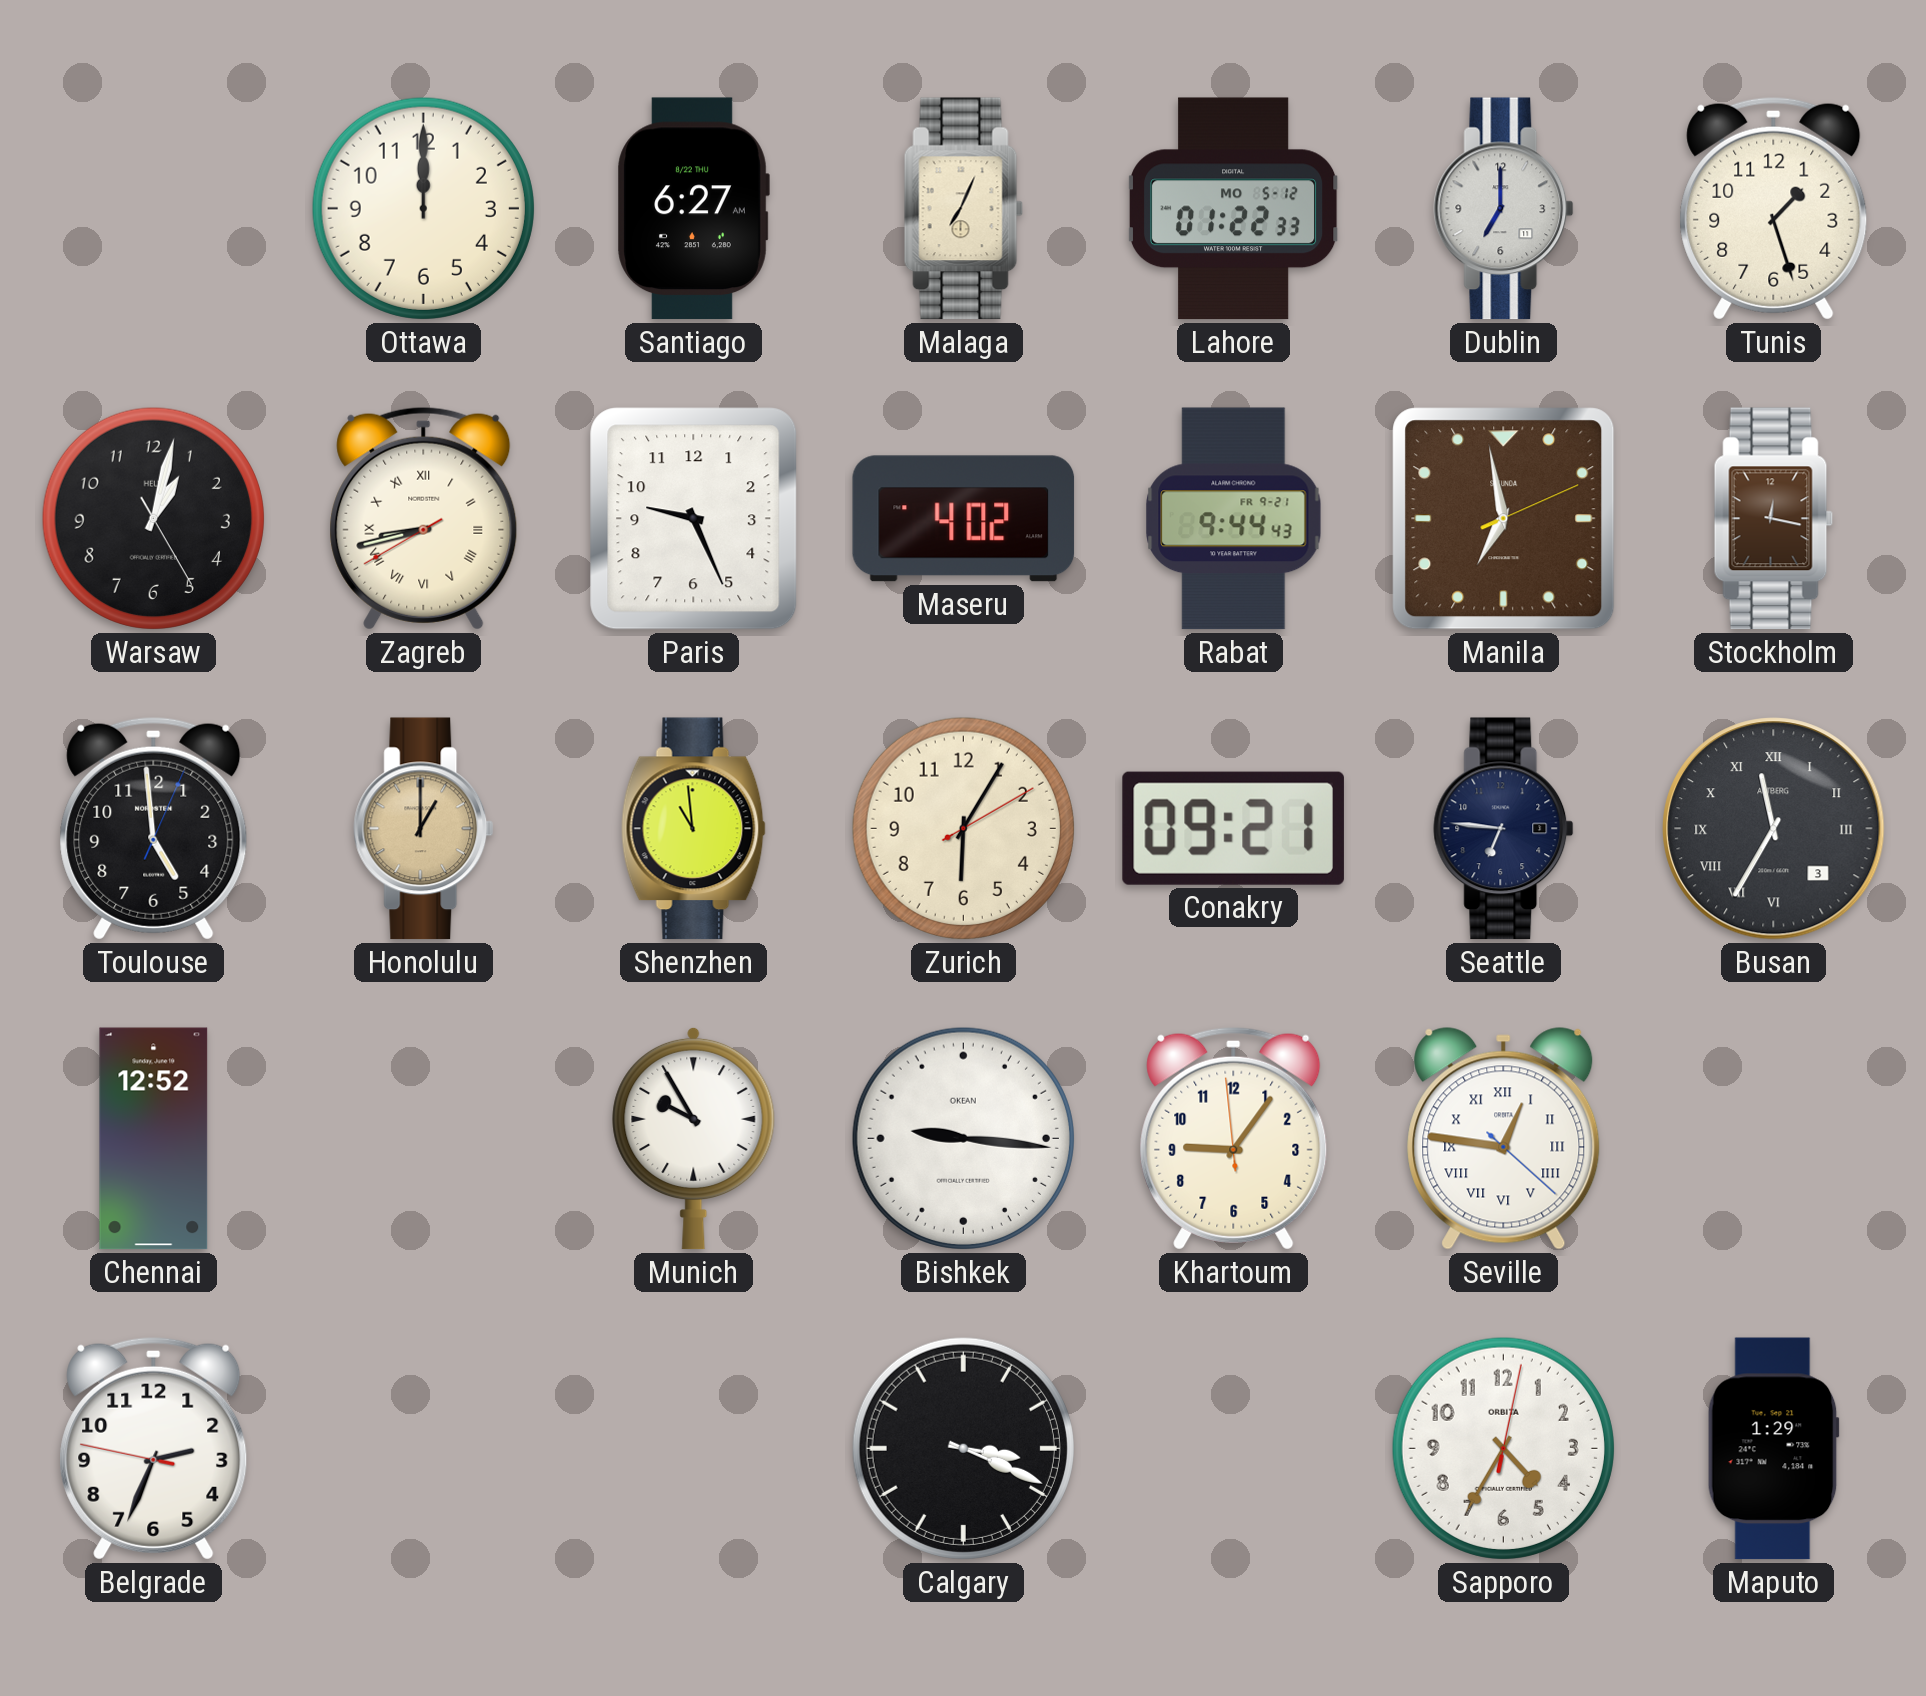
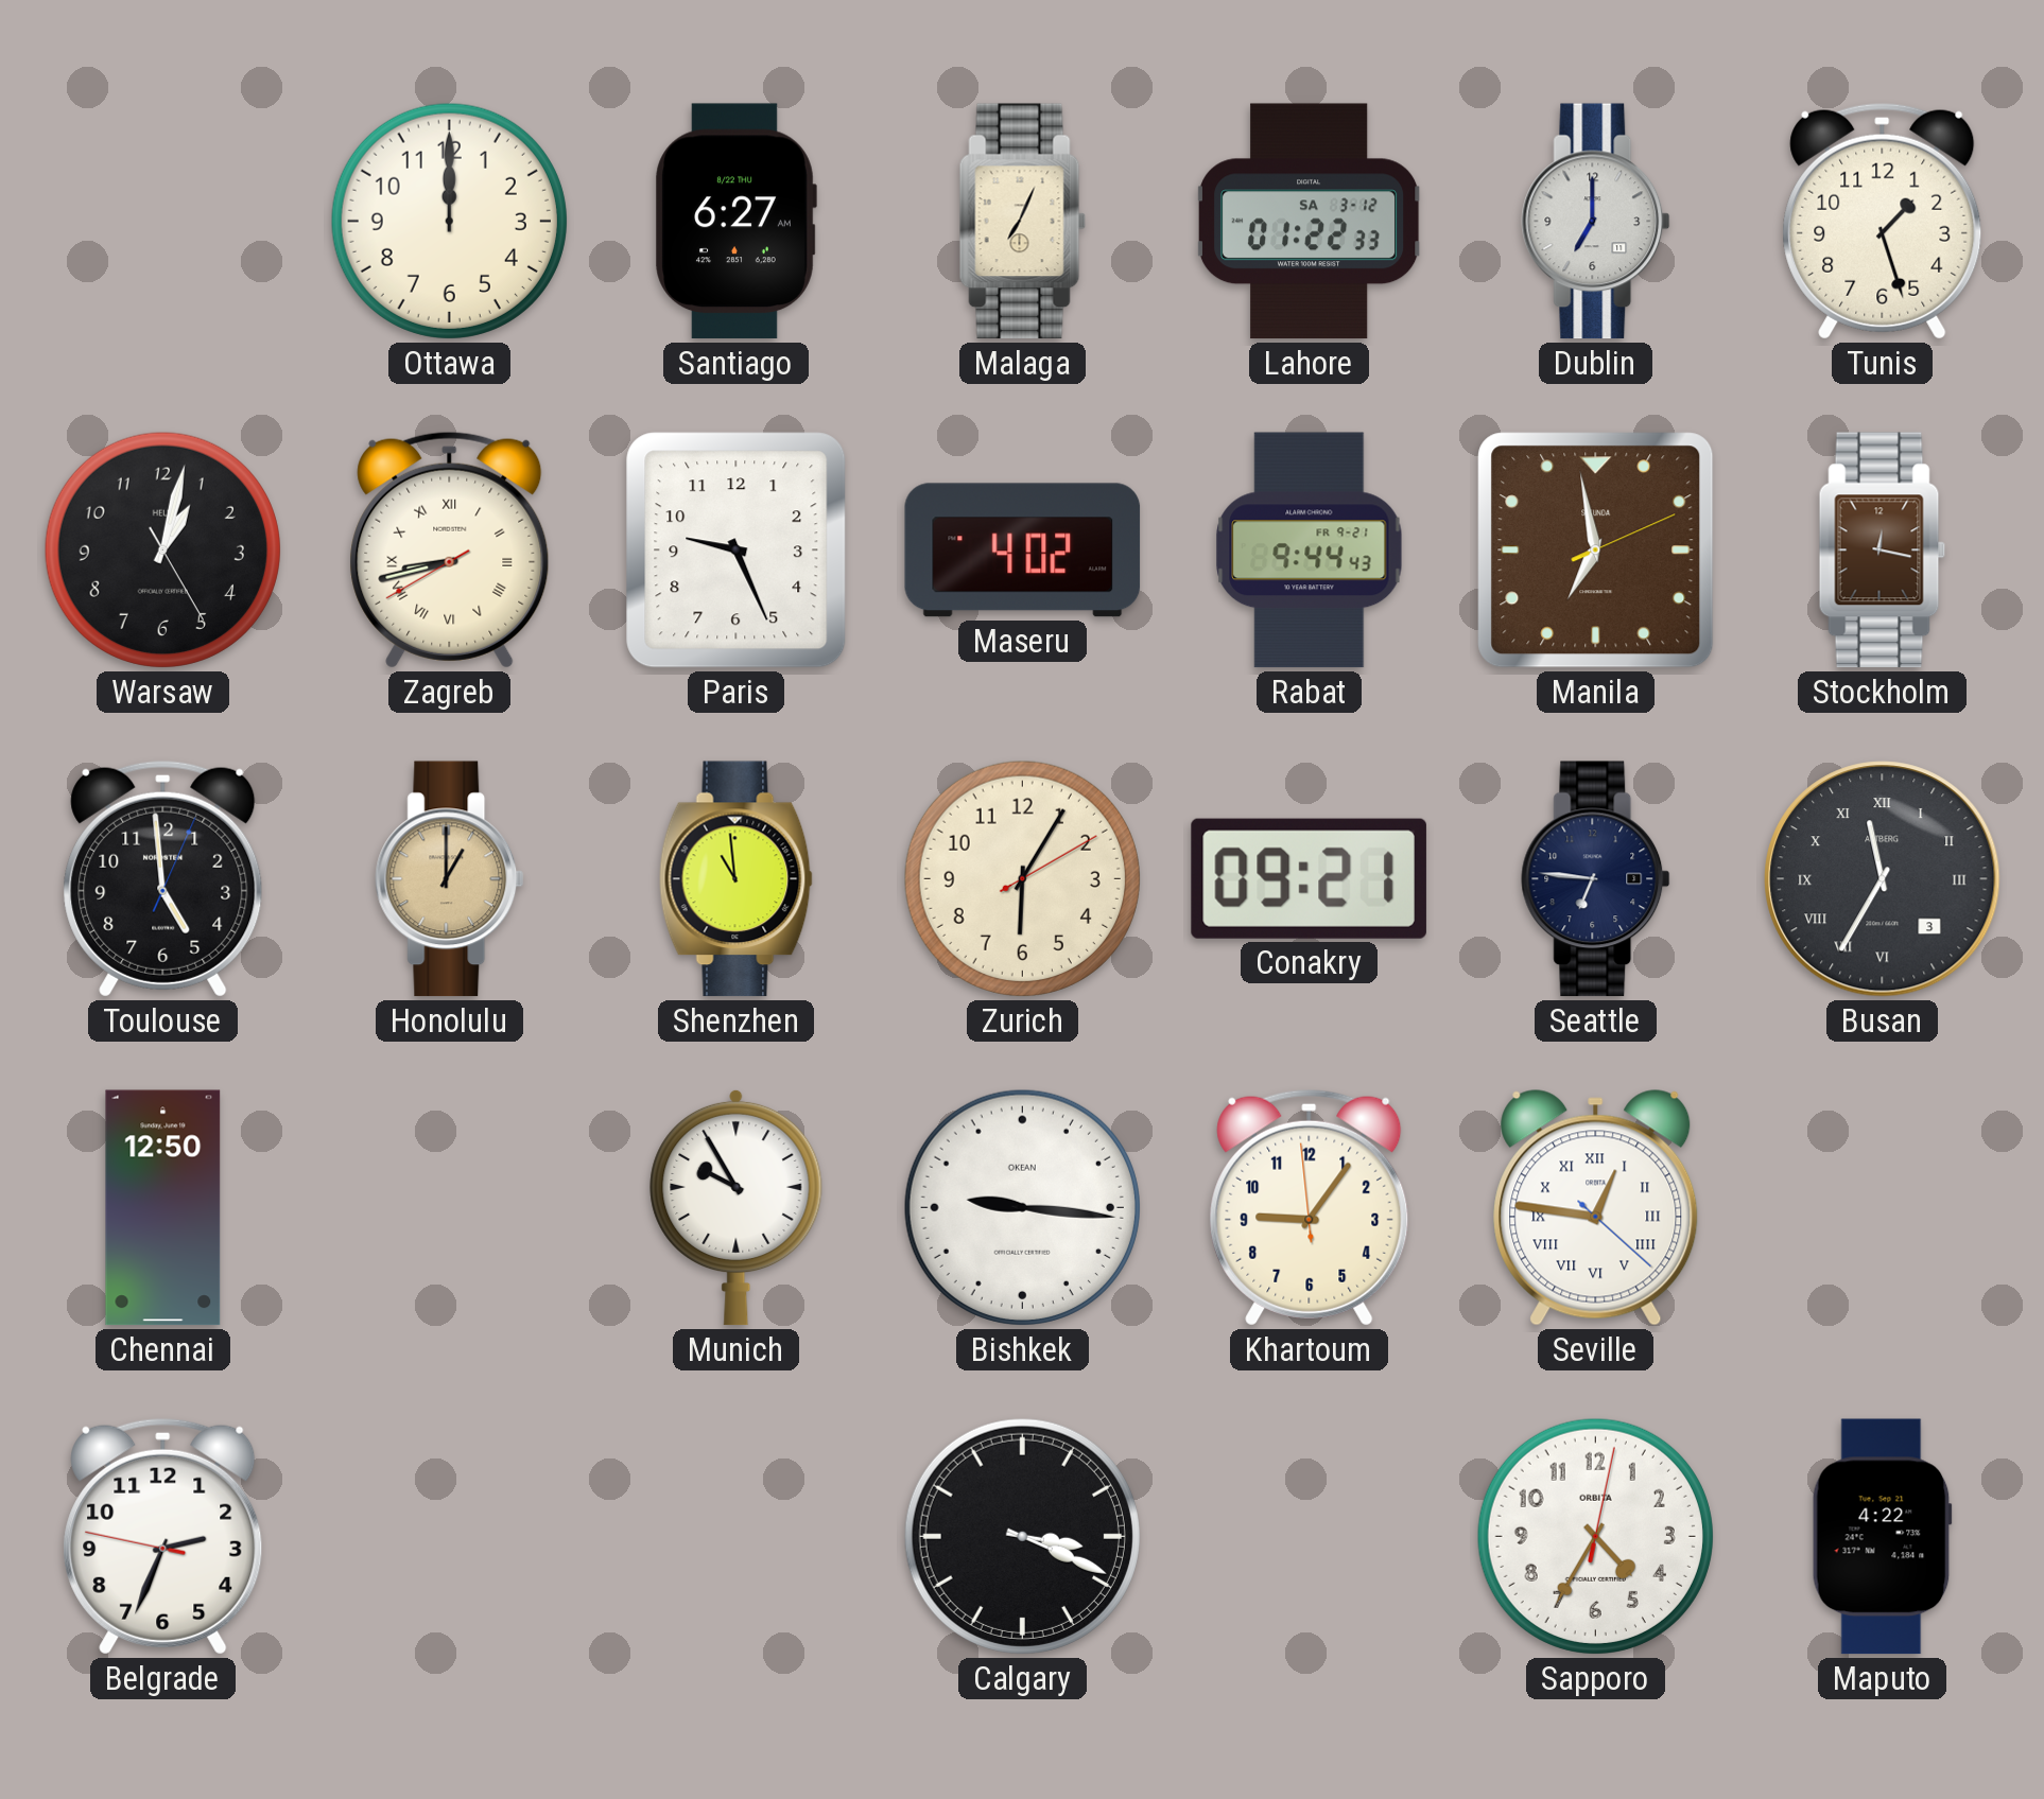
Lahore date: MO 5-12 -> SA 3-12 (1309, 222)
Chennai: 12:52 -> 12:50 (163, 1208)
Maputo: 1:29 -> 4:22 (1882, 1537)
